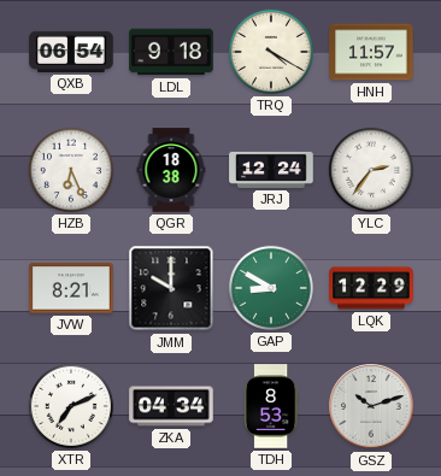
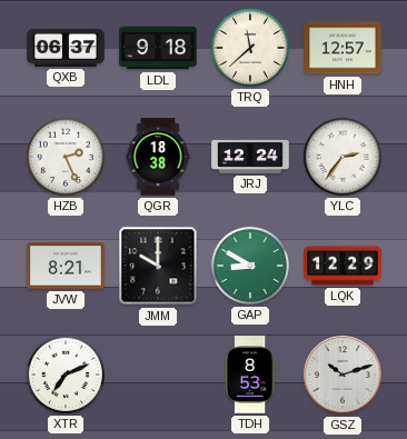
QXB: 06:54 -> 06:37 (66, 48)
TRQ: 4:20 -> 11:38 (250, 48)
HNH: 11:57 -> 12:57 (343, 48)
HZB: 6:26 -> 2:26 (66, 157)
ZKA: 04:34 -> none (171, 406)
